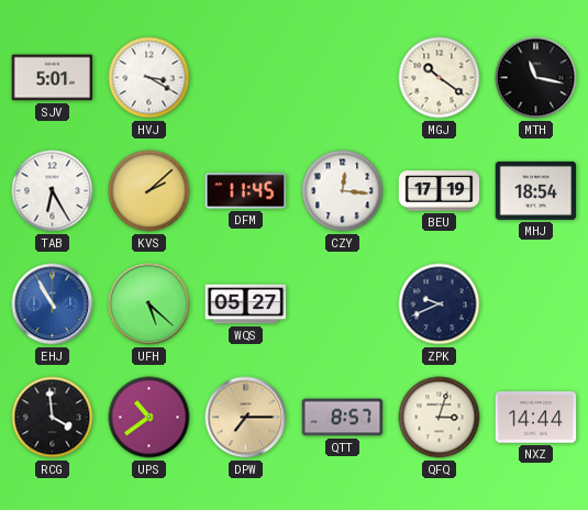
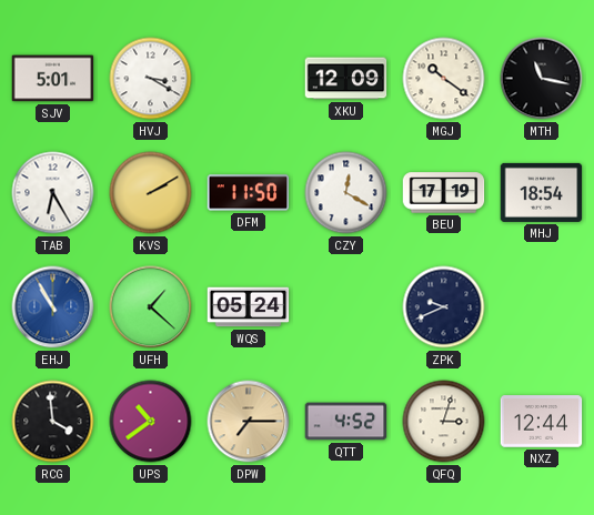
XKU: none -> 12:09 (346, 79)
KVS: 2:08 -> 2:10 (151, 193)
DFM: 11:45 -> 11:50 (249, 193)
CZY: 12:16 -> 12:20 (346, 193)
UFH: 5:22 -> 1:22 (151, 307)
WQS: 05:27 -> 05:24 (249, 307)
QTT: 8:57 -> 4:52 (346, 422)
NXZ: 14:44 -> 12:44 (542, 422)
